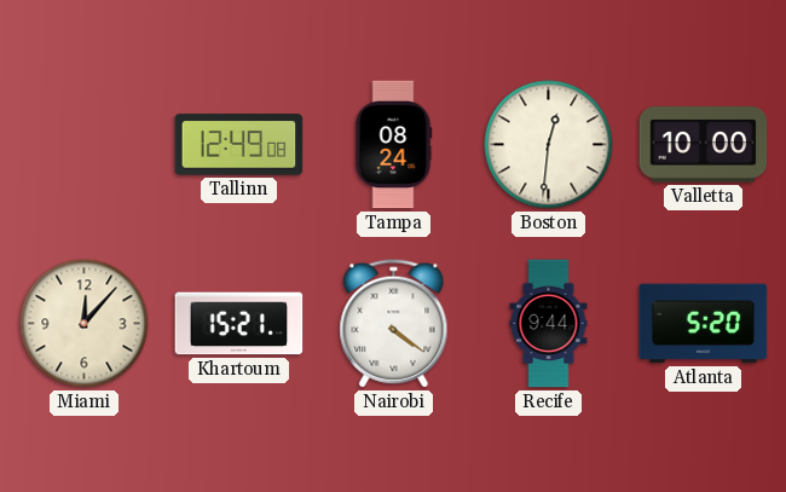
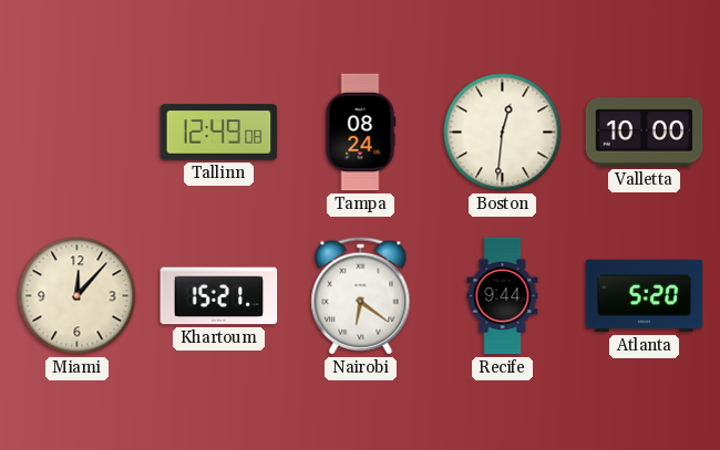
Nairobi: 4:21 -> 6:21 (361, 296)
